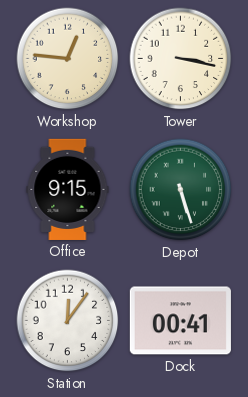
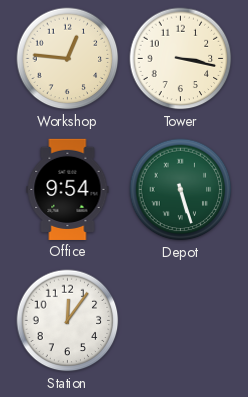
Office: 9:15 -> 9:54 (68, 189)
Dock: 00:41 -> none (180, 321)
